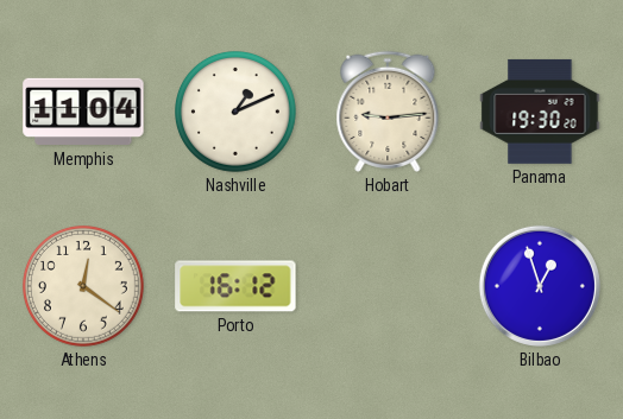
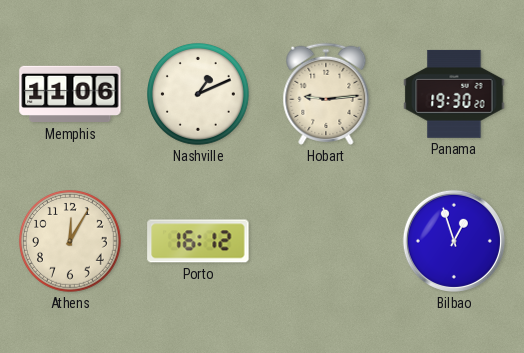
Memphis: 11:04 -> 11:06 (70, 94)
Athens: 12:21 -> 12:05 (71, 242)
